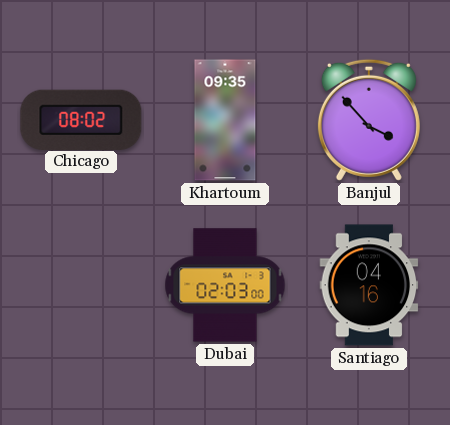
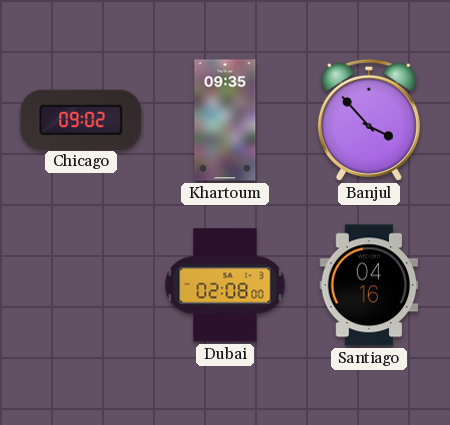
Chicago: 08:02 -> 09:02 (81, 119)
Dubai: 02:03 -> 02:08 (225, 285)
